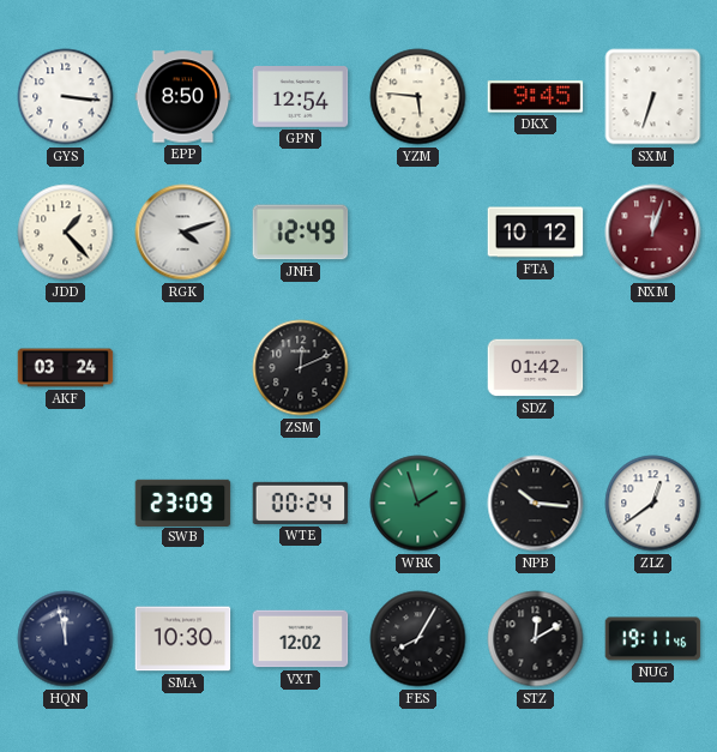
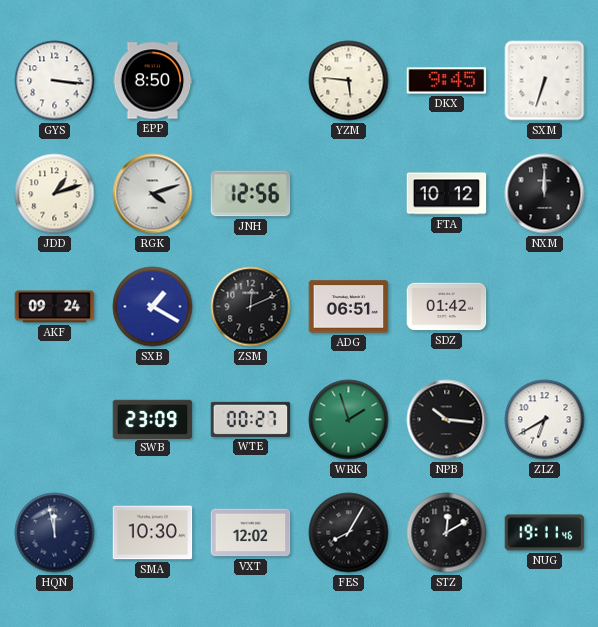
GPN: 12:54 -> none (301, 97)
JDD: 1:23 -> 1:12 (55, 194)
JNH: 12:49 -> 12:56 (251, 194)
NXM: 12:03 -> 12:00 (545, 194)
NXM dial: burgundy -> black (545, 194)
AKF: 03:24 -> 09:24 (55, 307)
SXB: none -> 1:20 (153, 307)
ADG: none -> 06:51 (349, 307)
WTE: 00:24 -> 00:27 (251, 419)
ZLZ: 12:39 -> 6:40 (545, 420)
